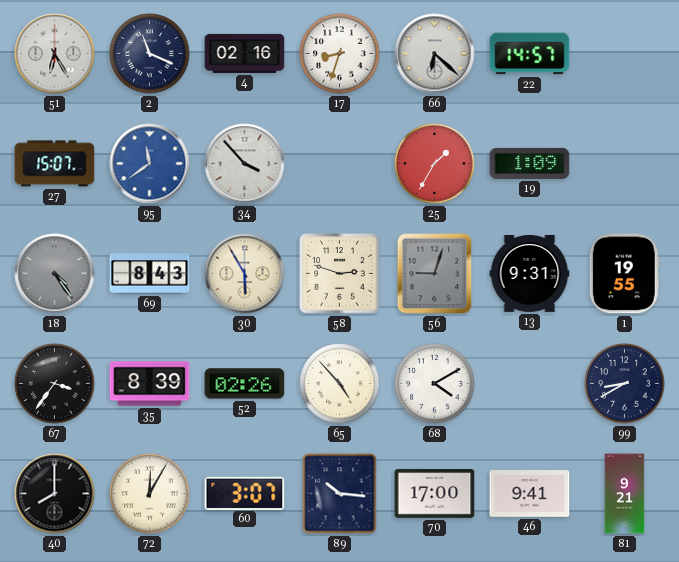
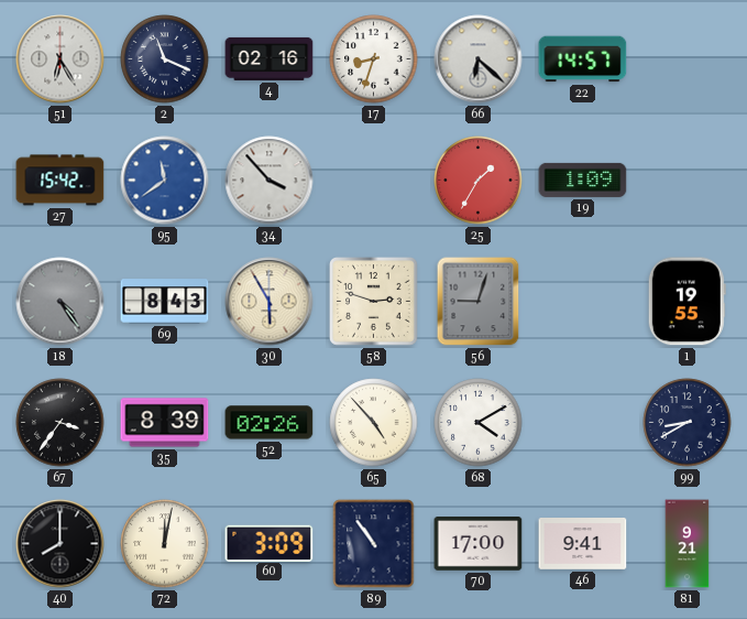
27: 15:07 -> 15:42 (61, 181)
13: 9:31 -> none (530, 273)
72: 12:05 -> 12:02 (165, 544)
60: 3:07 -> 3:09 (270, 543)
89: 10:16 -> 10:54 (374, 544)
